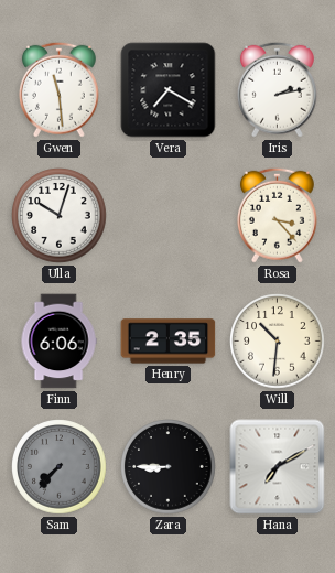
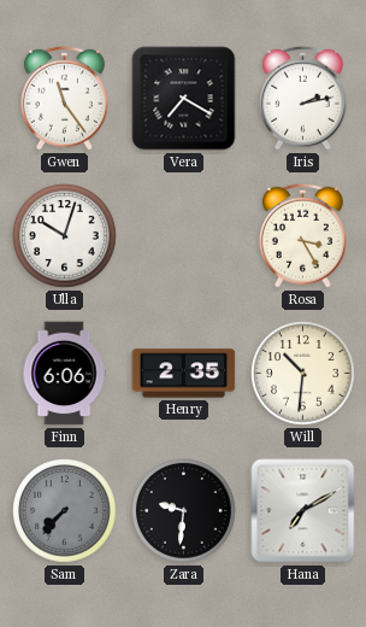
Gwen: 11:29 -> 11:24 (64, 98)
Rosa: 3:23 -> 3:25 (302, 235)
Zara: 8:45 -> 9:31 (184, 511)
